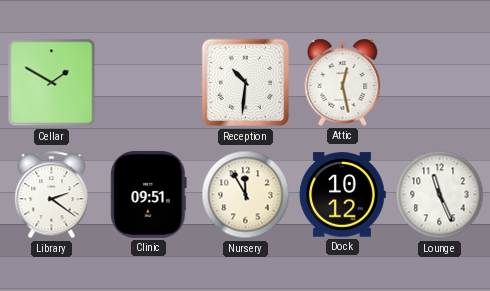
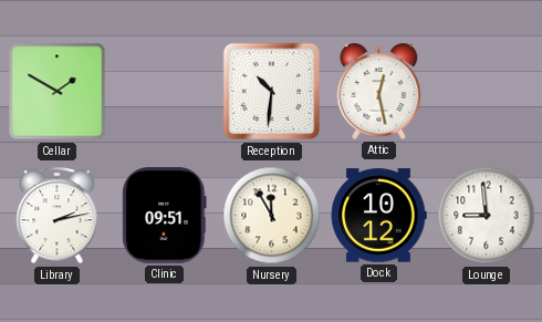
Library: 2:21 -> 2:13 (58, 216)
Lounge: 11:26 -> 8:59 (487, 216)
